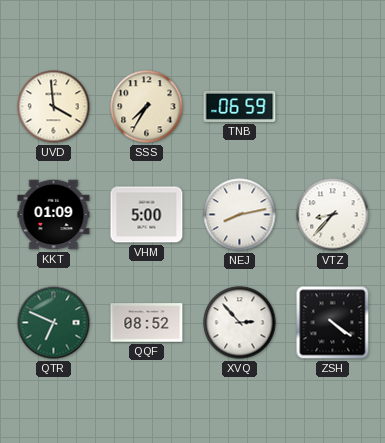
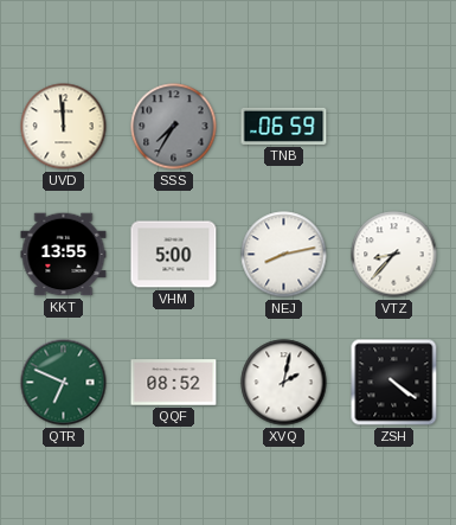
UVD: 3:59 -> 11:59 (64, 127)
SSS dial: cream -> grey (174, 127)
KKT: 01:09 -> 13:55 (64, 255)
XVQ: 2:53 -> 2:02 (284, 383)
